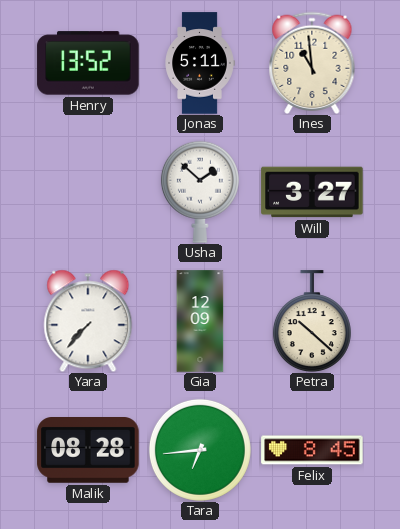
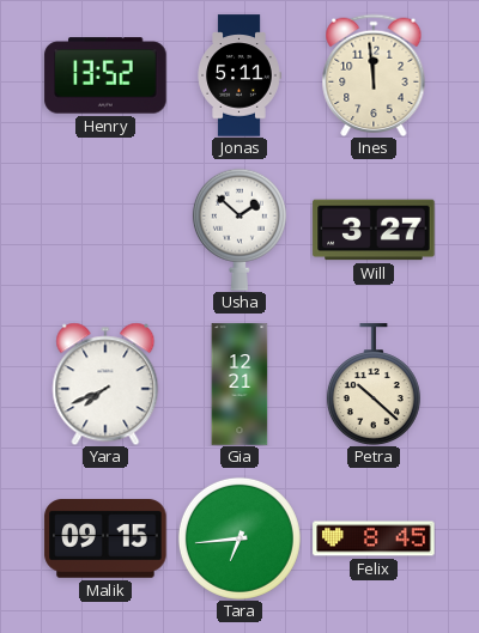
Ines: 10:59 -> 11:59 (374, 75)
Yara: 7:37 -> 7:41 (105, 384)
Gia: 12:09 -> 12:21 (239, 384)
Malik: 08:28 -> 09:15 (105, 540)
